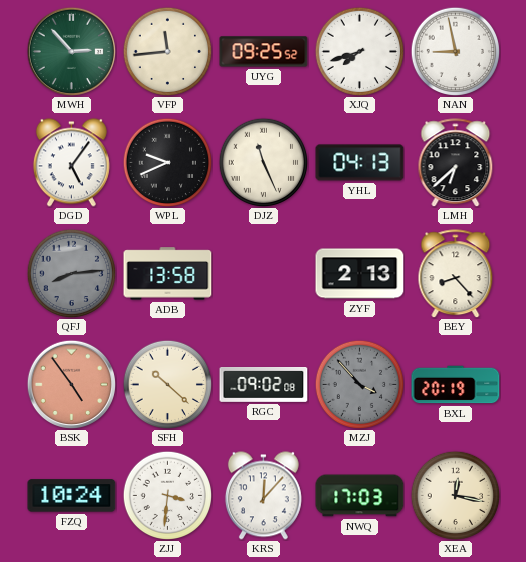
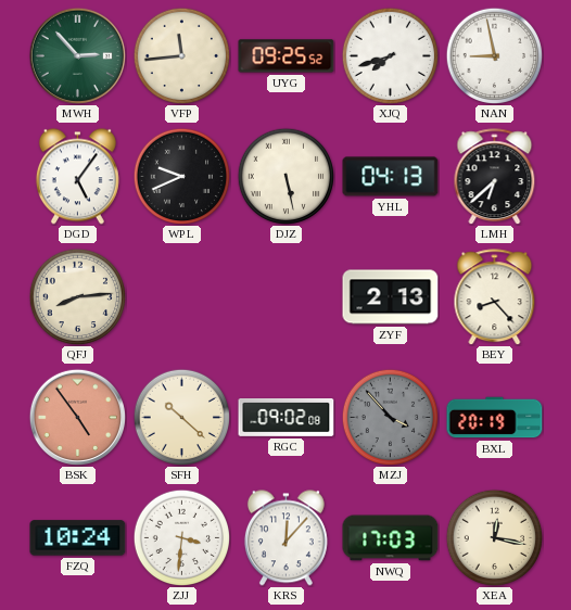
DJZ: 11:26 -> 5:28 (285, 176)
QFJ dial: grey -> cream (77, 296)
ADB: 13:58 -> none (168, 274)
